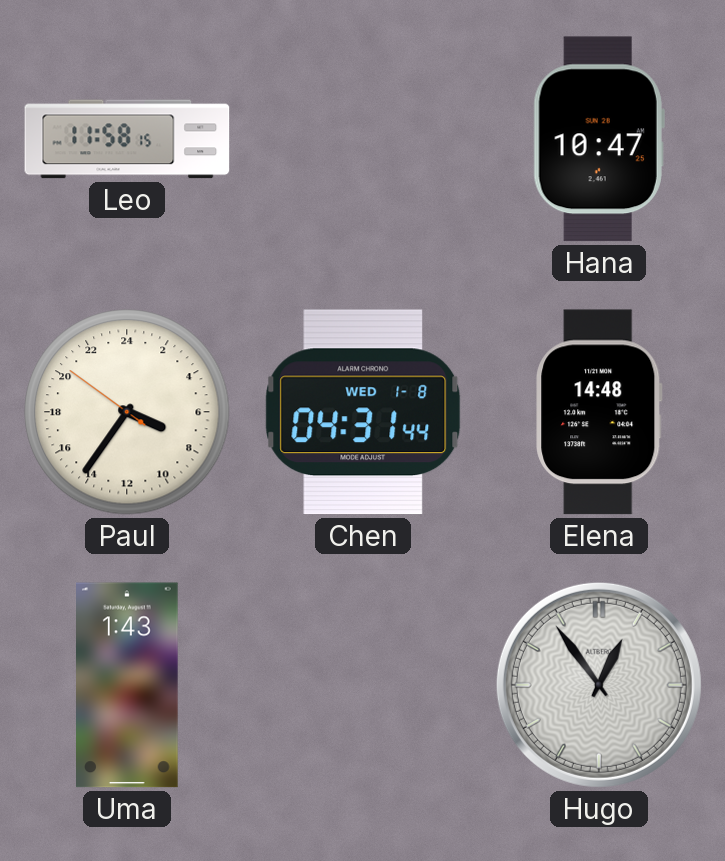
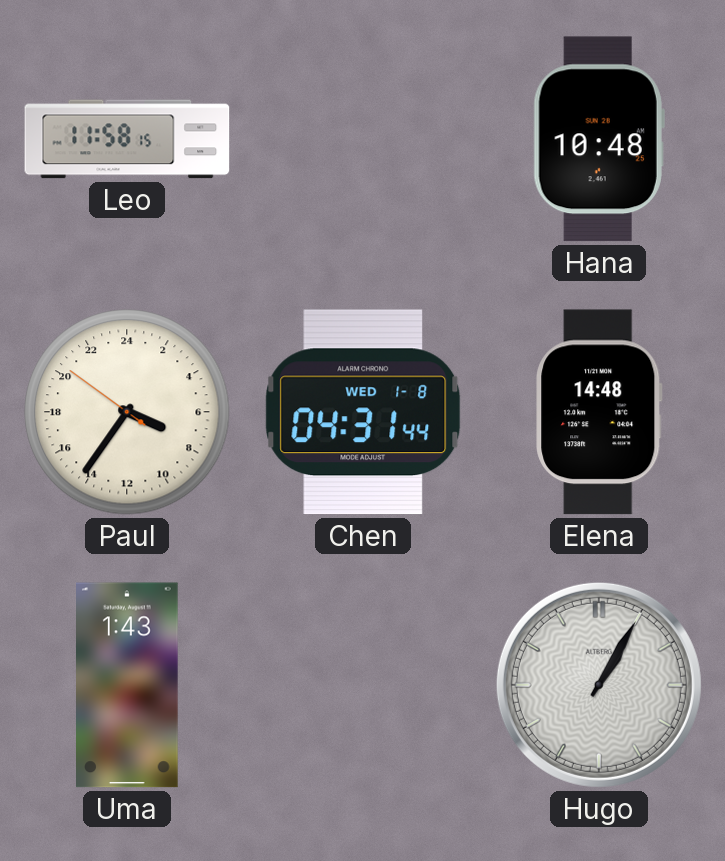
Hana: 10:47 -> 10:48 (599, 139)
Hugo: 12:54 -> 1:05 (599, 685)
